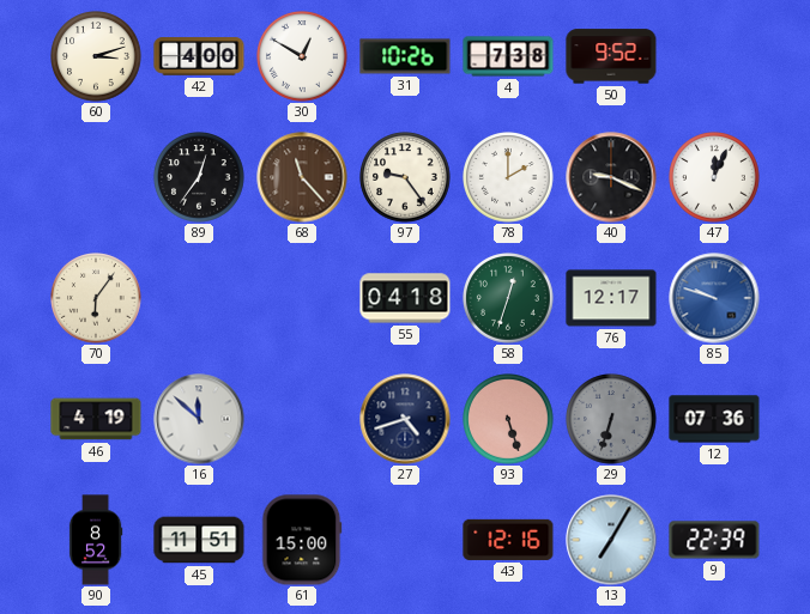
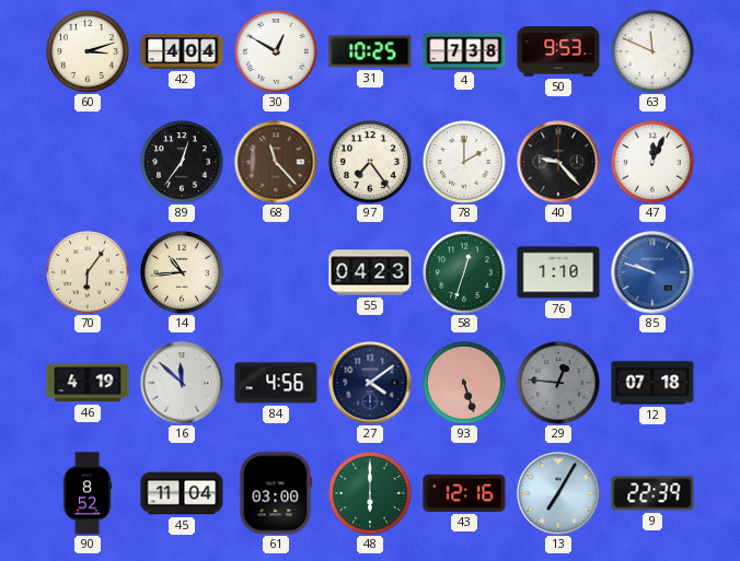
42: 4:00 -> 4:04 (182, 51)
31: 10:26 -> 10:25 (370, 51)
50: 9:52 -> 9:53 (558, 51)
63: none -> 11:49 (652, 51)
97: 9:24 -> 7:24 (370, 162)
40: 9:19 -> 9:23 (558, 162)
14: none -> 10:44 (182, 272)
55: 04:18 -> 04:23 (370, 272)
76: 12:17 -> 1:10 (558, 272)
84: none -> 4:56 (276, 383)
27: 4:42 -> 4:09 (370, 383)
29: 6:33 -> 12:46 (558, 383)
12: 07:36 -> 07:18 (652, 383)
45: 11:51 -> 11:04 (182, 493)
61: 15:00 -> 03:00 (276, 493)
48: none -> 6:00 (370, 493)
